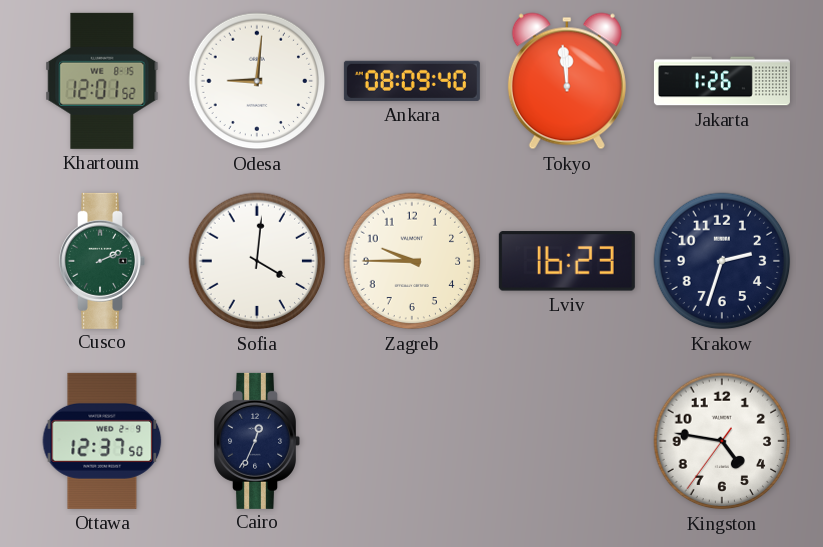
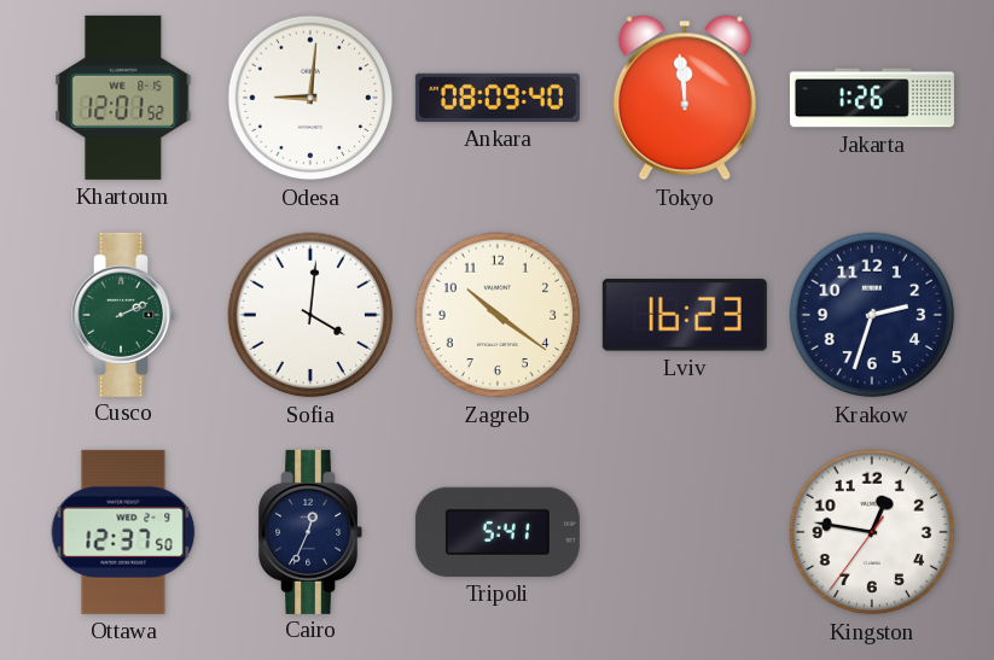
Zagreb: 9:45 -> 10:21 (498, 315)
Tripoli: none -> 5:41 (498, 532)
Kingston: 4:46 -> 12:46 (872, 532)
